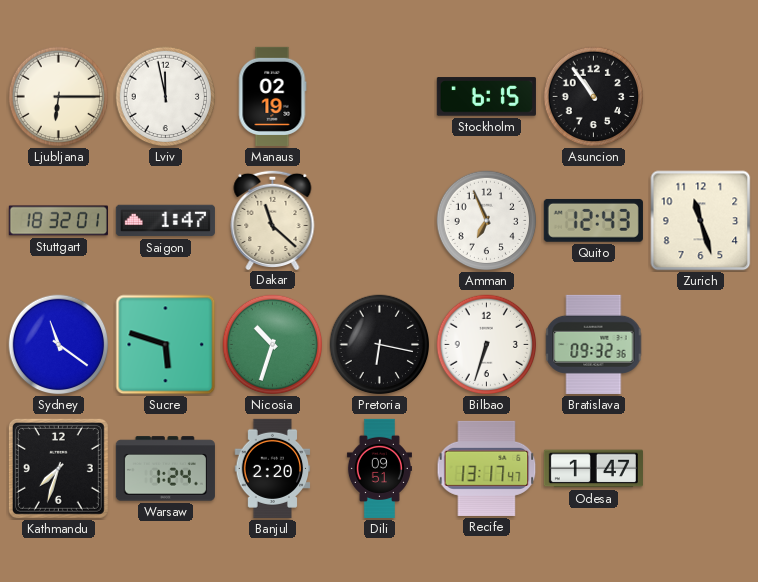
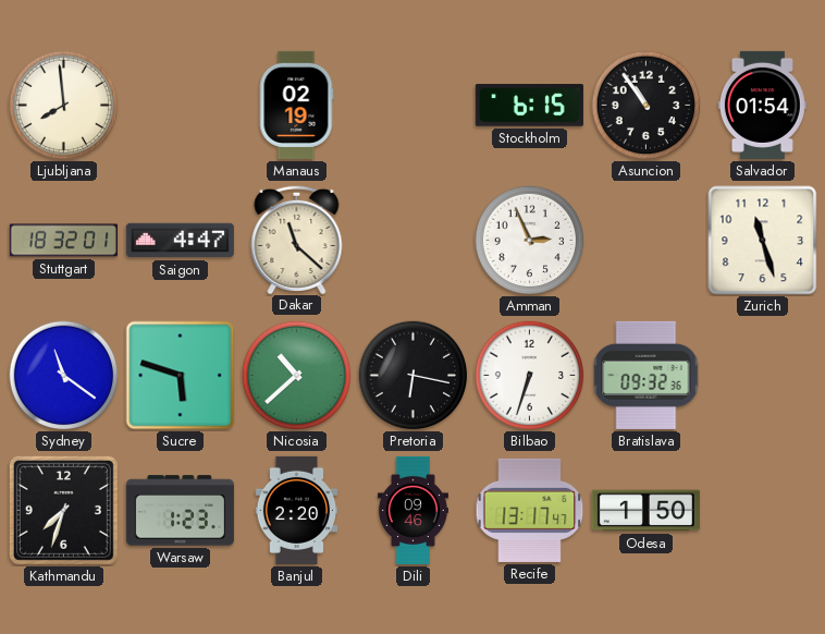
Ljubljana: 6:15 -> 7:59 (64, 106)
Lviv: 11:58 -> none (166, 97)
Salvador: none -> 01:54 (762, 105)
Saigon: 1:47 -> 4:47 (180, 241)
Amman: 6:56 -> 2:56 (530, 241)
Quito: 12:43 -> none (593, 220)
Nicosia: 10:33 -> 10:38 (297, 376)
Warsaw: 1:24 -> 1:23 (180, 511)
Dili: 09:51 -> 09:46 (412, 510)
Odesa: 1:47 -> 1:50 (645, 511)
